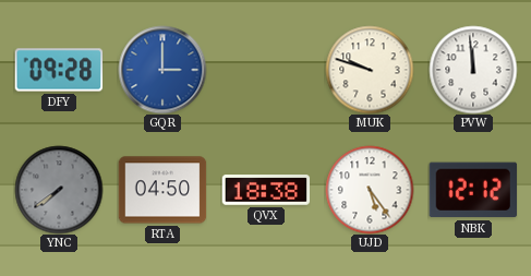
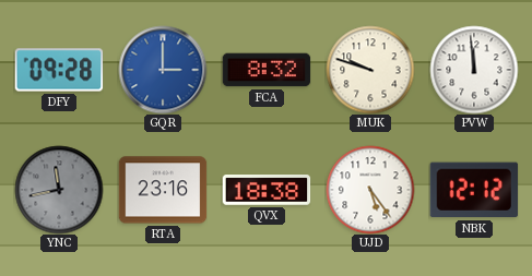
FCA: none -> 8:32 (267, 70)
YNC: 7:39 -> 11:43 (59, 190)
RTA: 04:50 -> 23:16 (163, 190)
